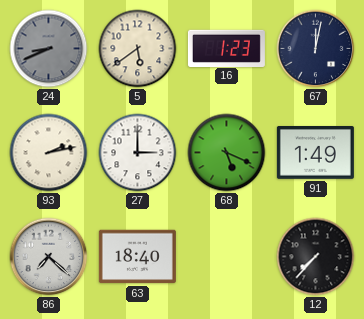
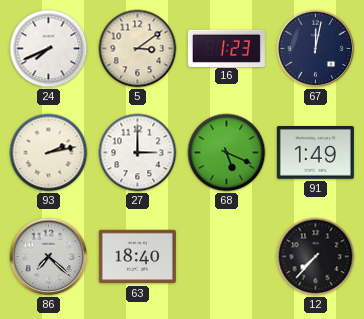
24: 8:41 -> 7:41 (49, 49)
24 dial: grey -> white (49, 49)
5: 5:39 -> 3:09 (138, 49)
